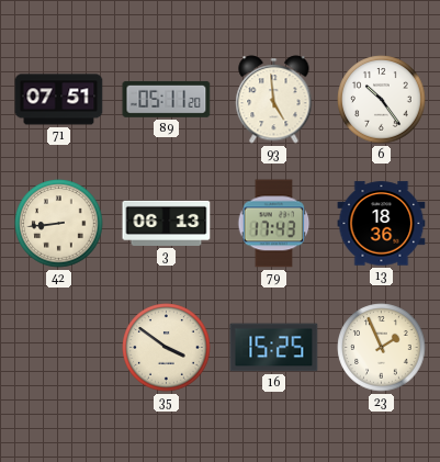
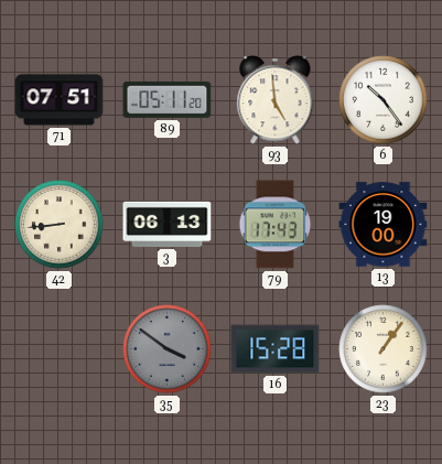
13: 18:36 -> 19:00 (384, 225)
35 dial: cream -> grey (168, 349)
16: 15:25 -> 15:28 (276, 349)
23: 1:56 -> 1:06 (384, 349)
